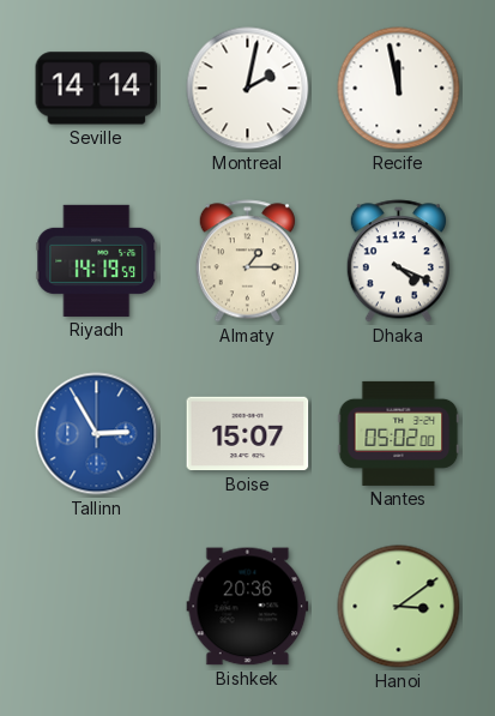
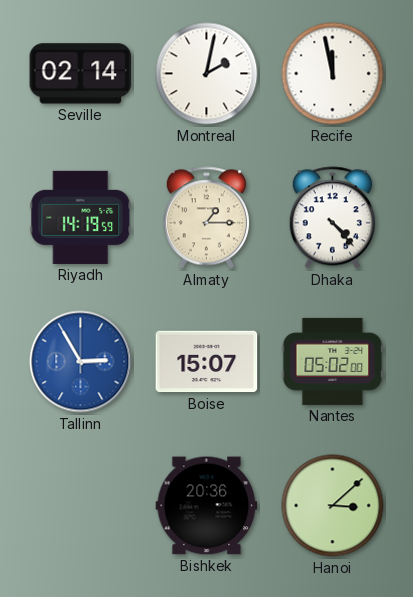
Seville: 14:14 -> 02:14 (81, 74)
Dhaka: 4:19 -> 4:23 (332, 218)
Hanoi: 3:09 -> 3:08 (333, 506)
